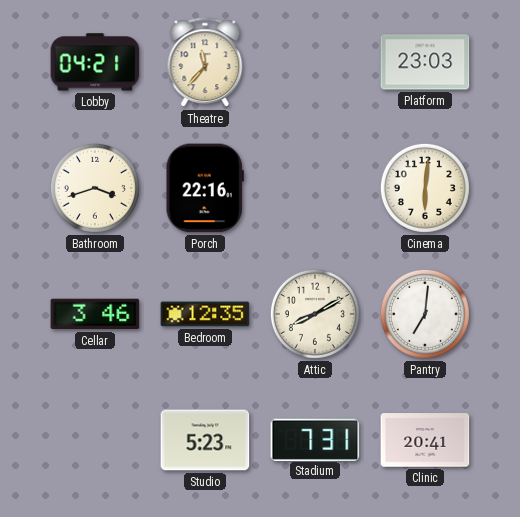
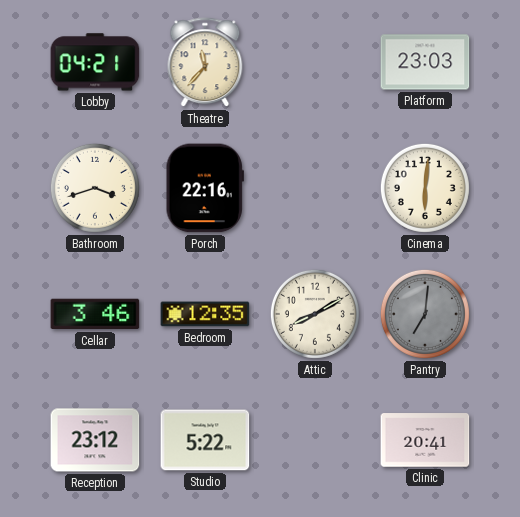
Pantry dial: white -> grey (425, 314)
Reception: none -> 23:12 (95, 440)
Studio: 5:23 -> 5:22 (205, 440)
Stadium: 7:31 -> none (315, 439)
